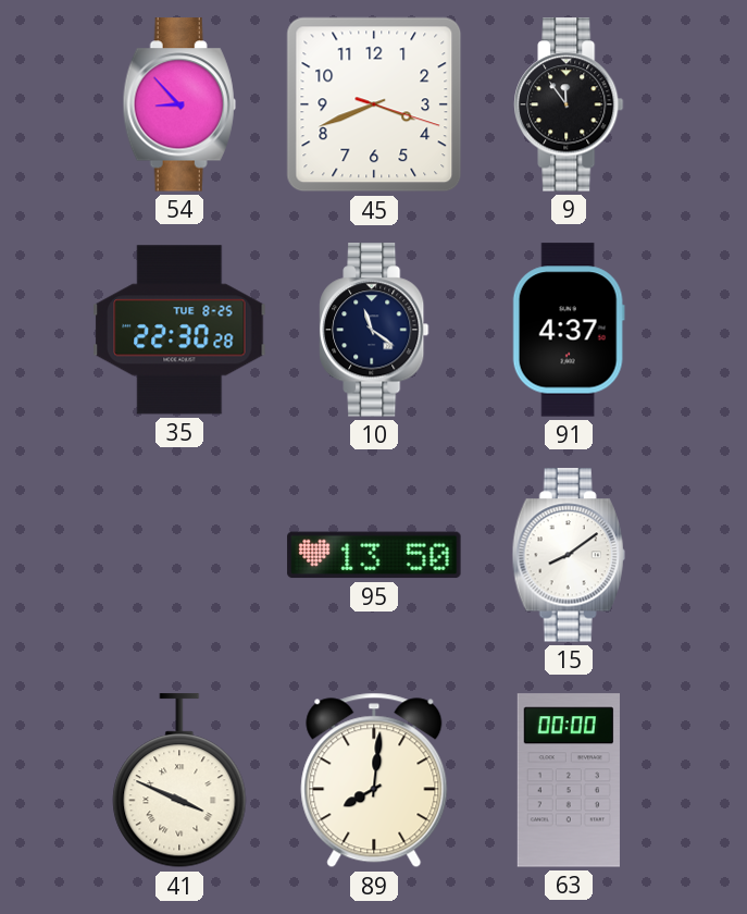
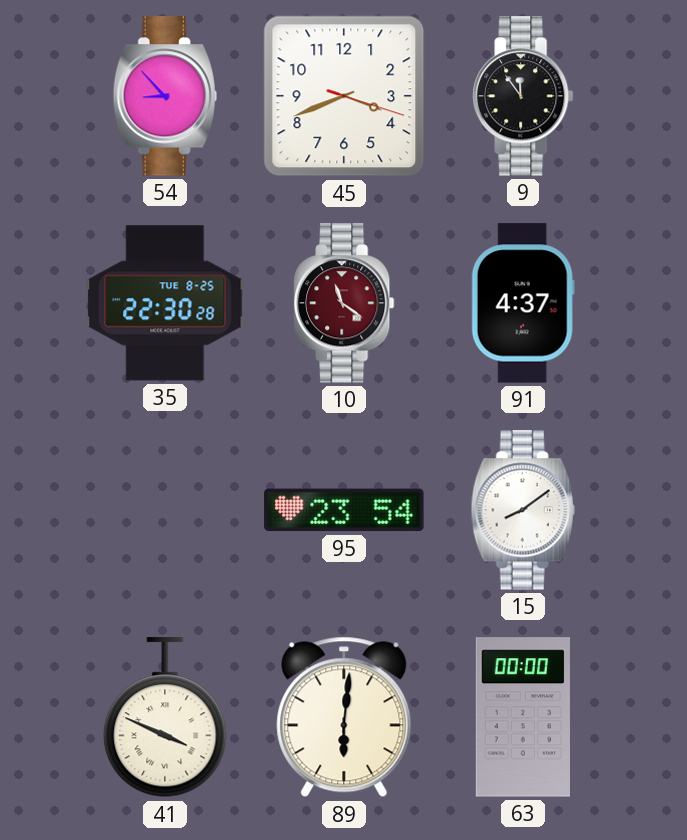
10 dial: navy -> burgundy (345, 303)
95: 13:50 -> 23:54 (344, 510)
89: 8:01 -> 6:01 (344, 717)
